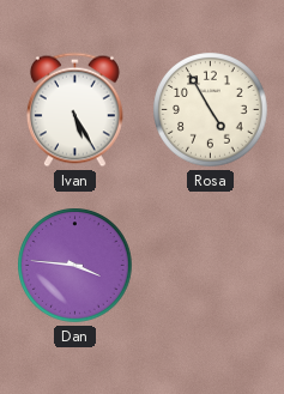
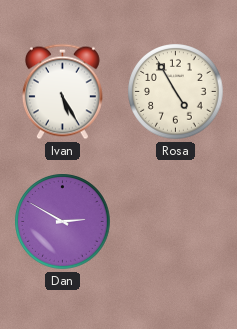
Dan: 3:46 -> 2:50 (63, 222)
